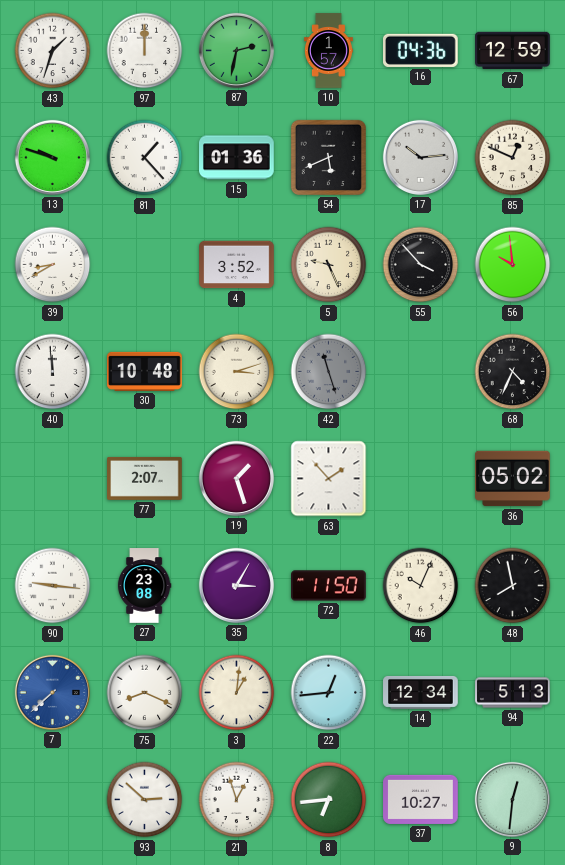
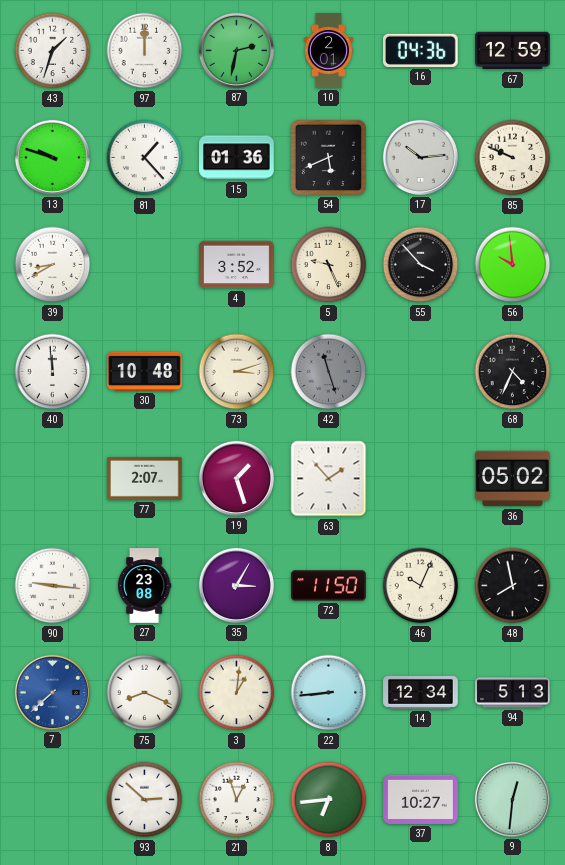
10: 1:57 -> 2:01 (328, 51)
85: 12:49 -> 9:49 (513, 158)
22: 12:44 -> 8:44 (329, 693)
